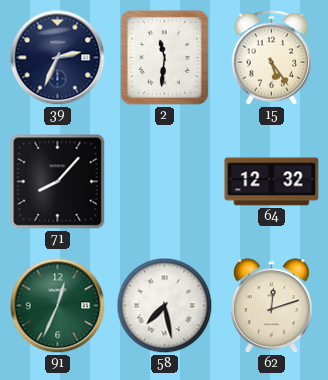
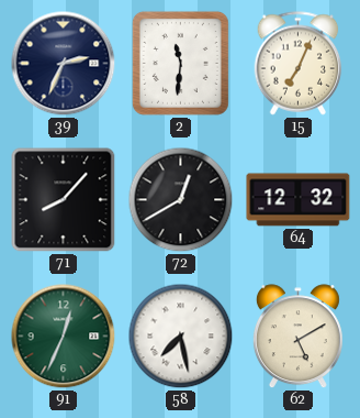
15: 5:24 -> 7:04 (299, 64)
72: none -> 12:40 (181, 200)
62: 12:12 -> 5:10 (297, 337)
